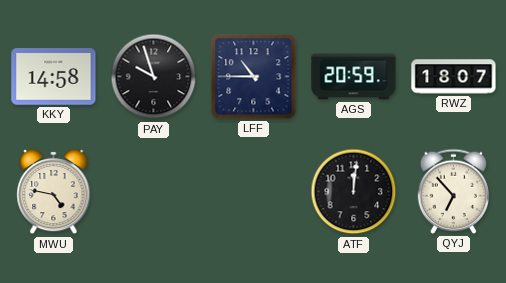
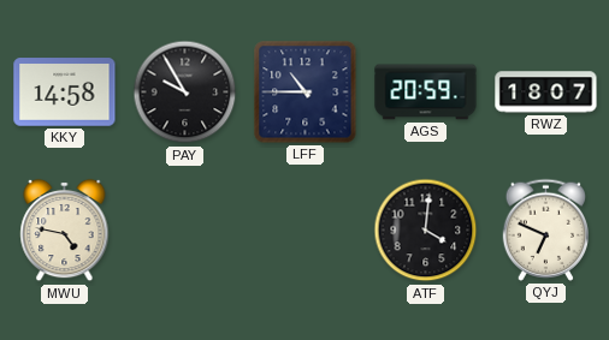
PAY: 9:57 -> 9:55 (185, 93)
ATF: 12:01 -> 4:01 (426, 231)
QYJ: 6:53 -> 6:49 (546, 229)
